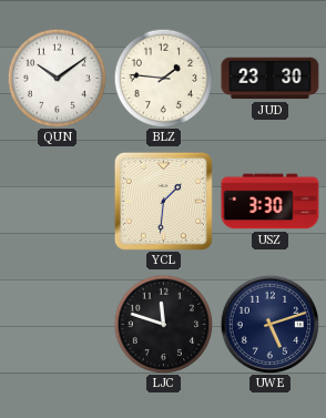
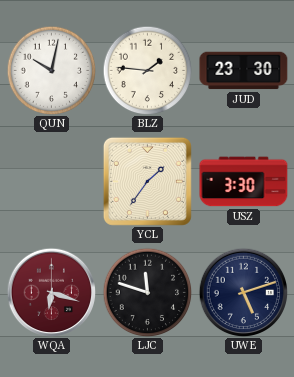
QUN: 10:09 -> 10:02 (51, 70)
YCL: 1:31 -> 1:36 (147, 181)
WQA: none -> 6:18 (51, 292)
